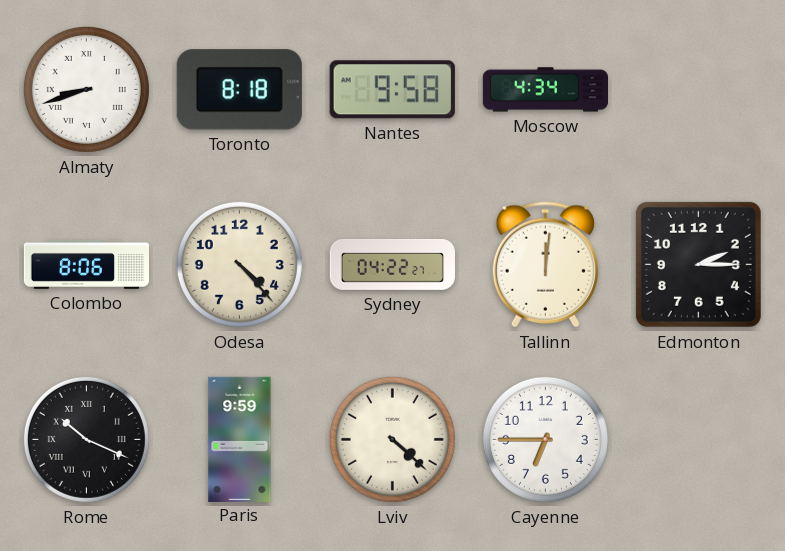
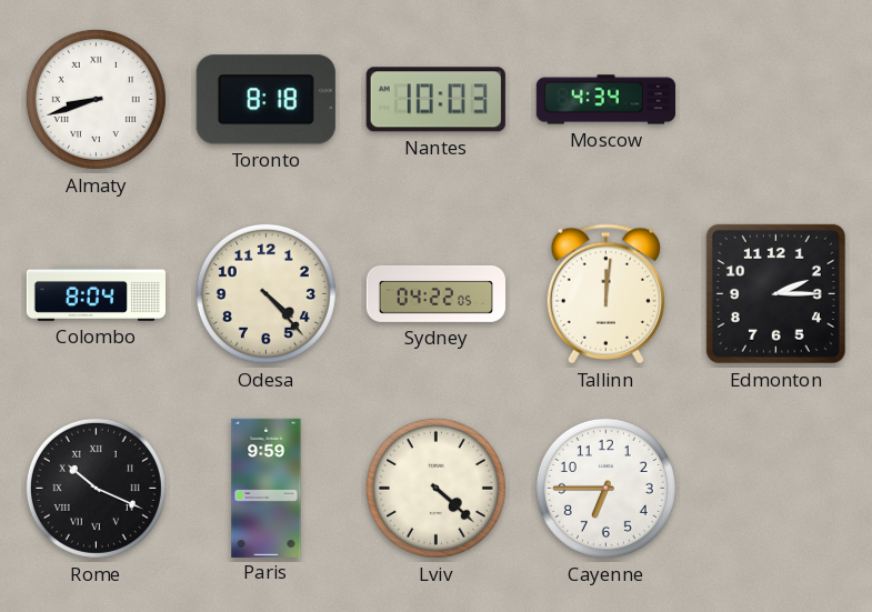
Nantes: 9:58 -> 10:03 (435, 100)
Colombo: 8:06 -> 8:04 (96, 293)
Sydney: 04:22:27 -> 04:22:05 (435, 293)
